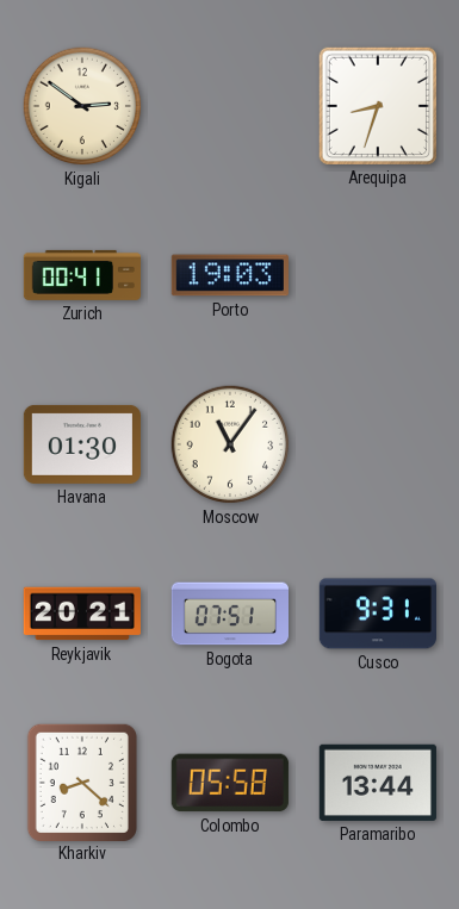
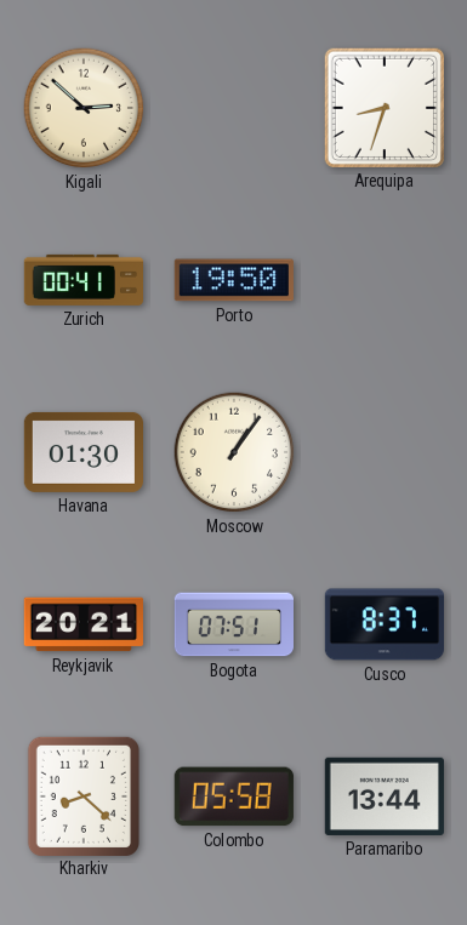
Kigali: 2:51 -> 2:52 (84, 108)
Porto: 19:03 -> 19:50 (234, 280)
Moscow: 11:06 -> 1:06 (234, 452)
Cusco: 9:31 -> 8:37 (383, 624)
